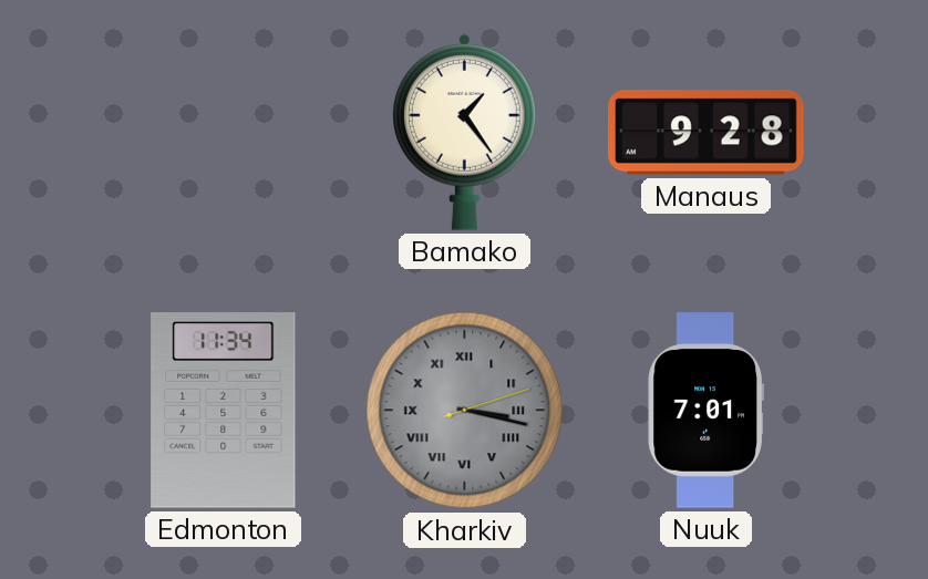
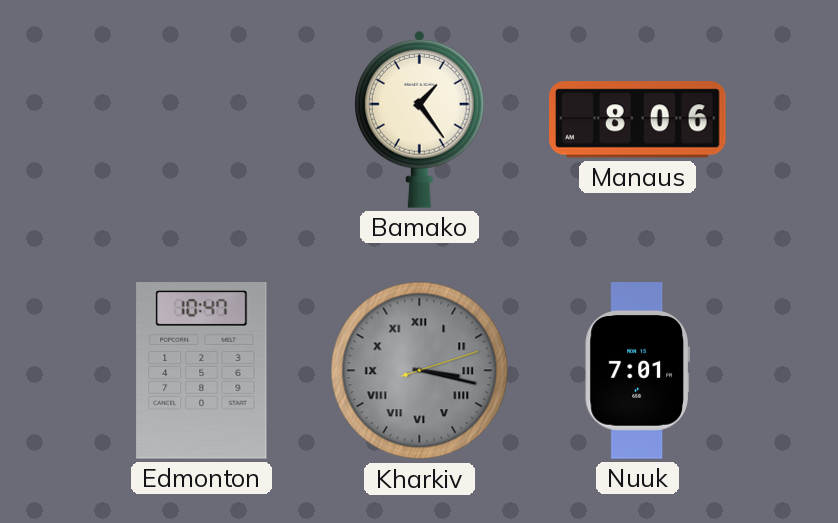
Manaus: 9:28 -> 8:06 (638, 120)
Edmonton: 11:34 -> 10:47 (202, 371)
